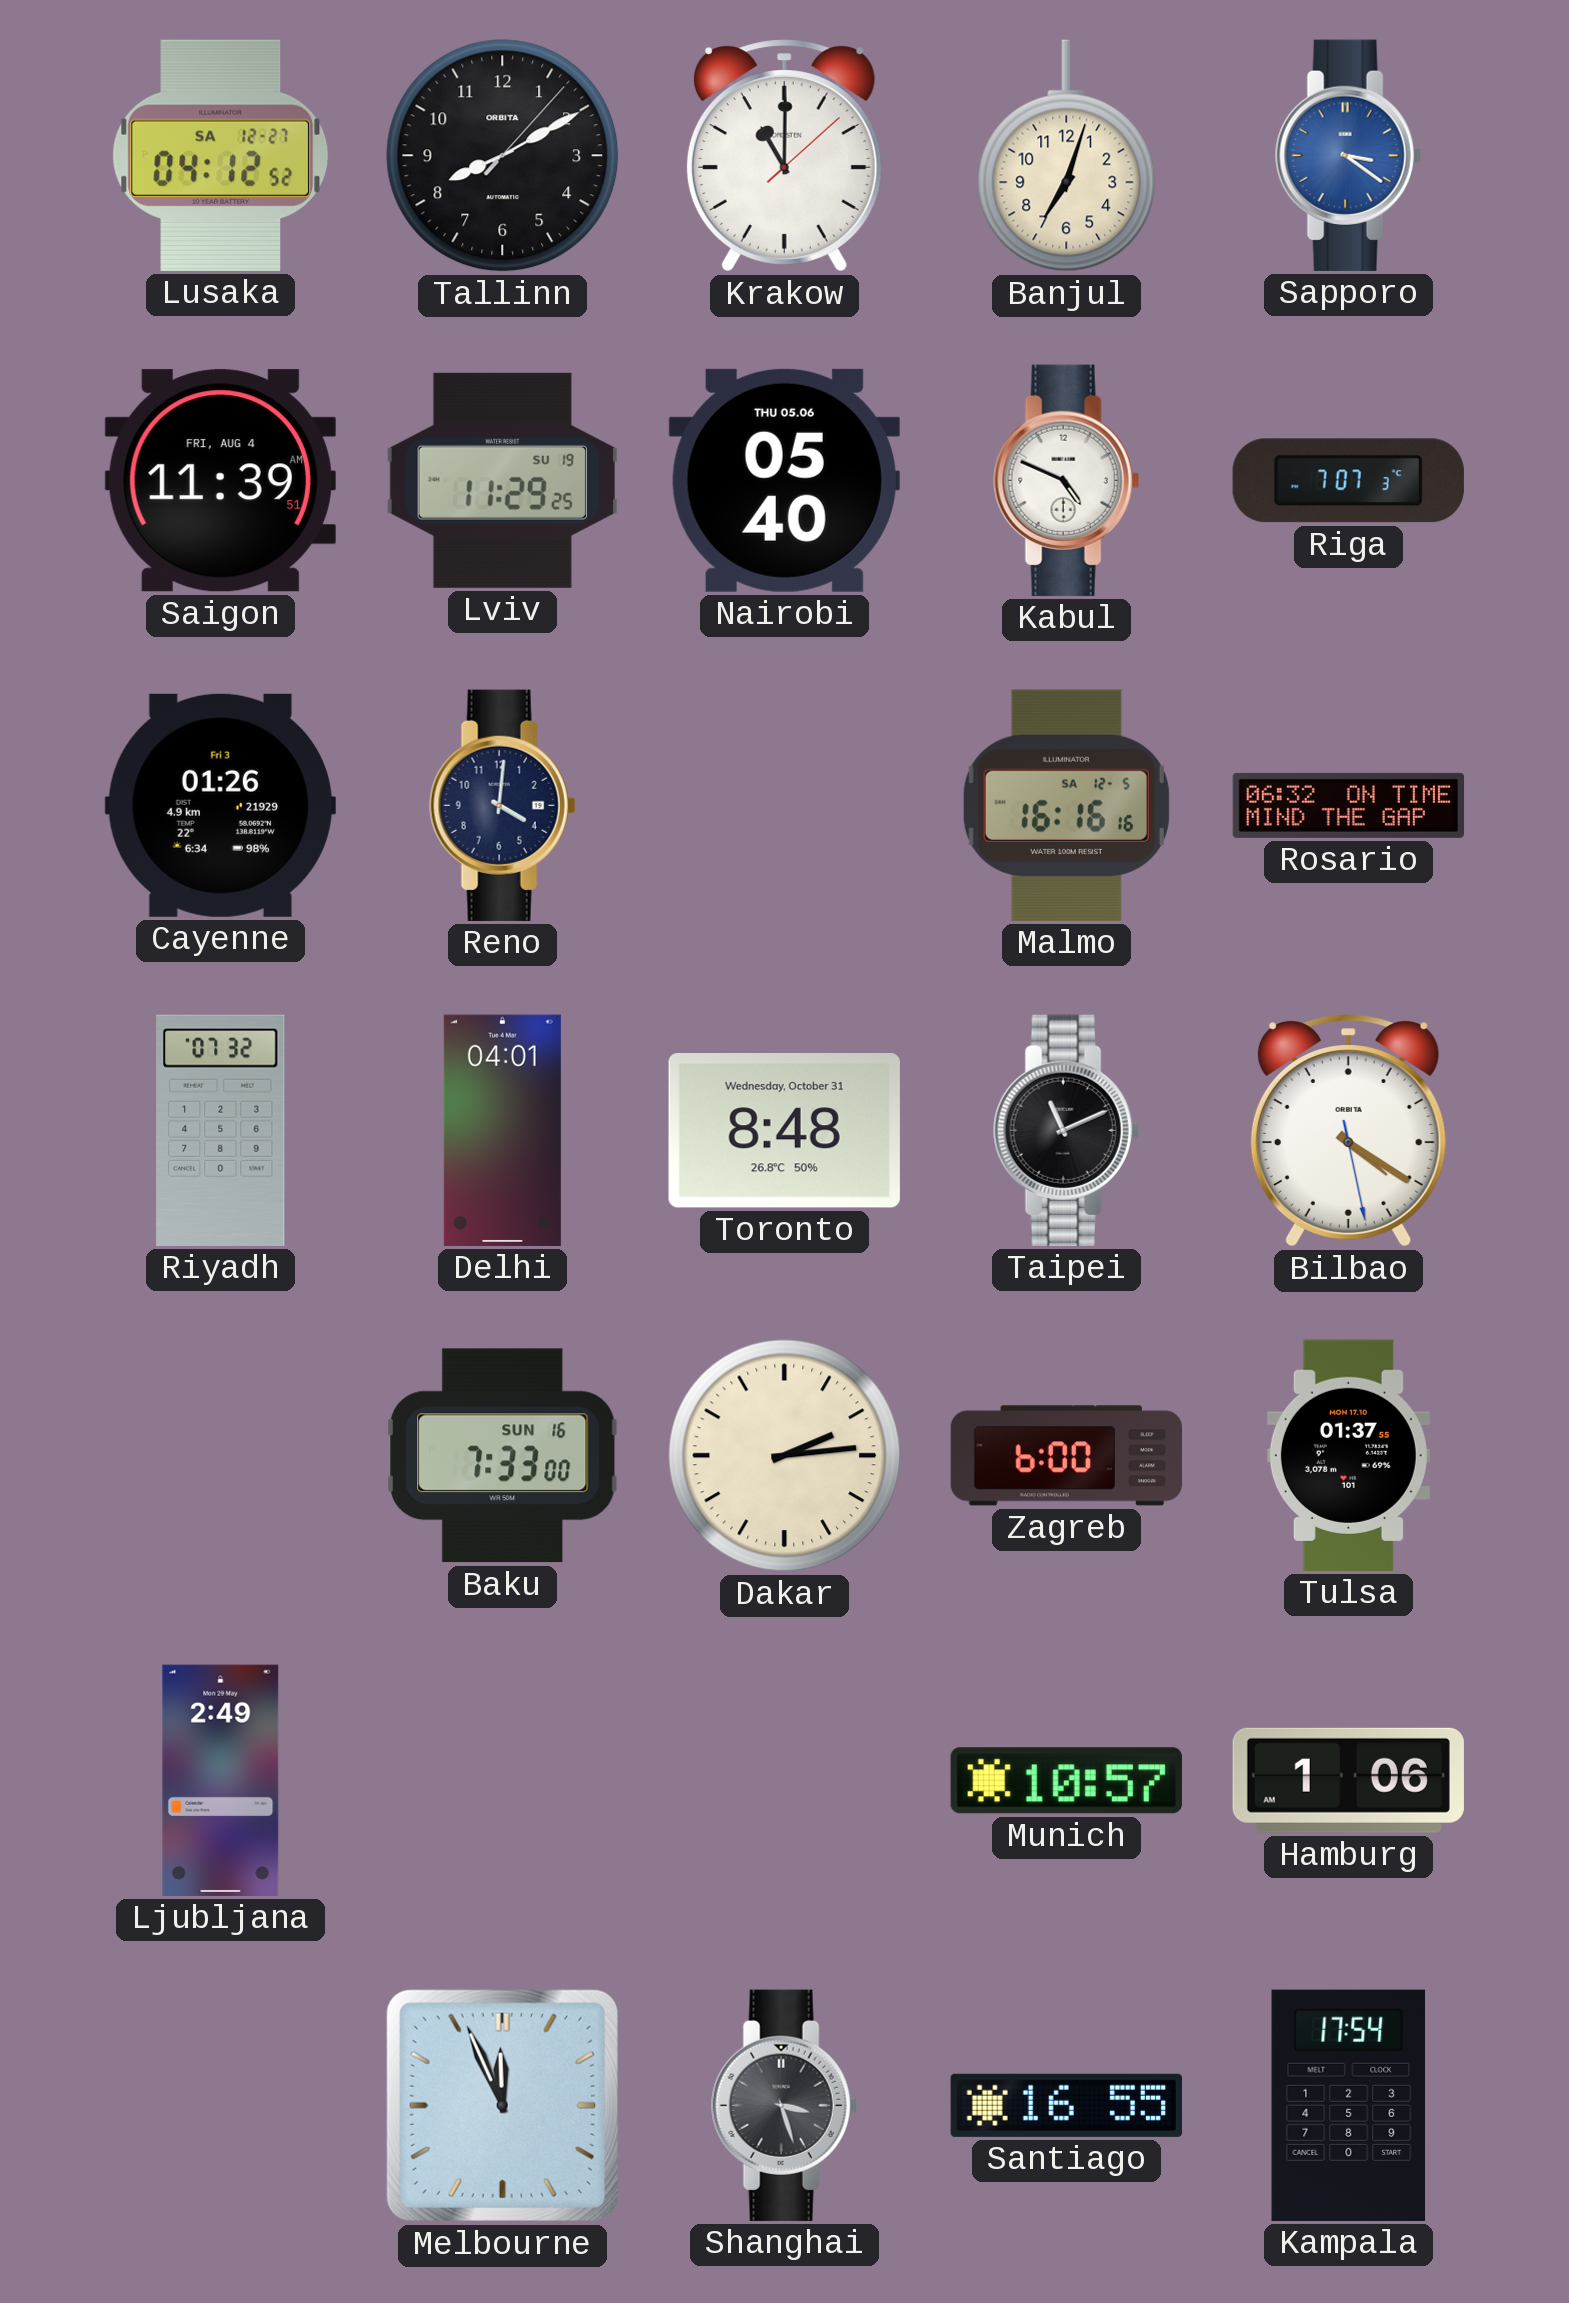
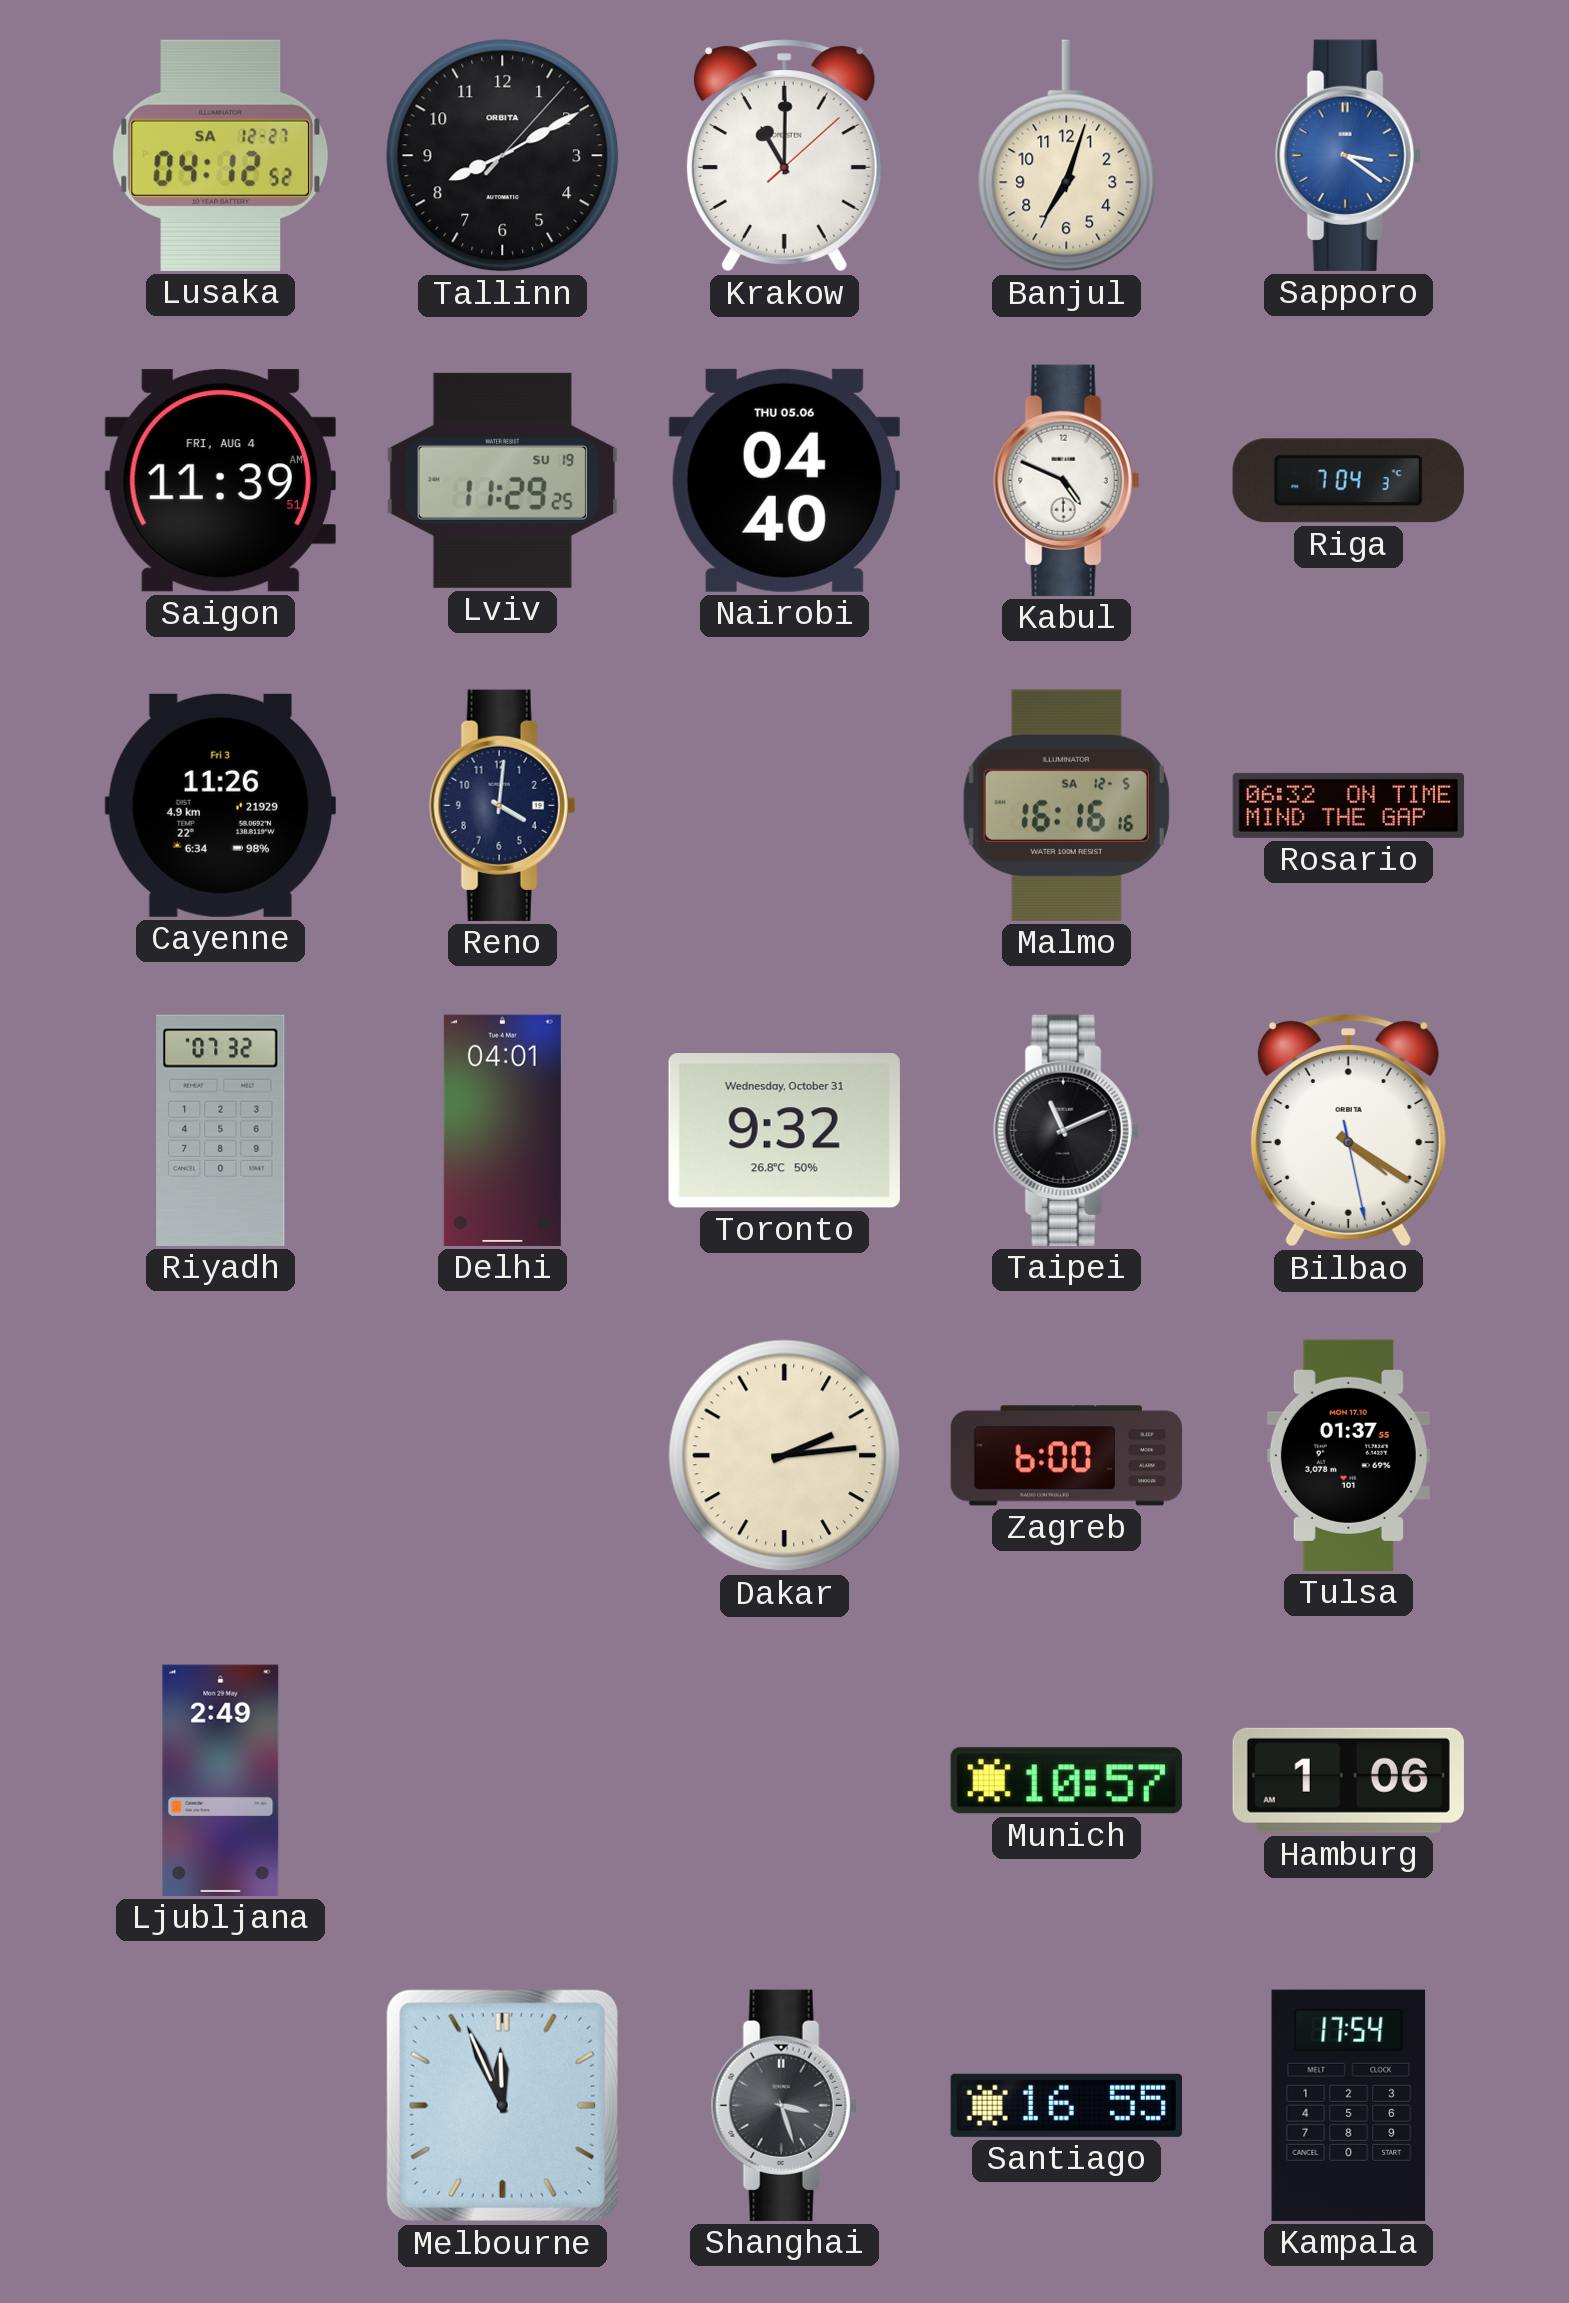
Nairobi: 05:40 -> 04:40 (784, 480)
Riga: 7:07 -> 7:04 (1348, 481)
Cayenne: 01:26 -> 11:26 (220, 805)
Toronto: 8:48 -> 9:32 (784, 1131)
Baku: 7:33 -> none (503, 1456)
